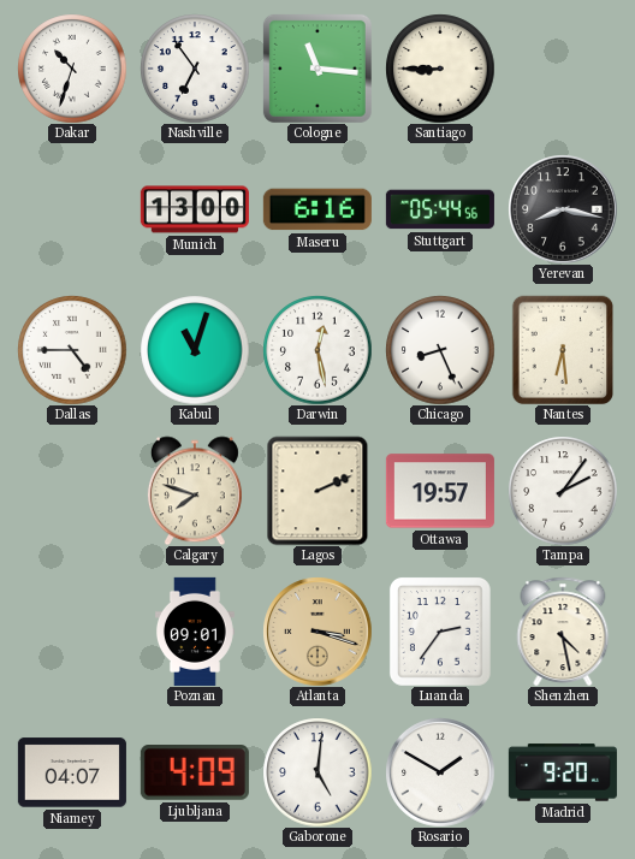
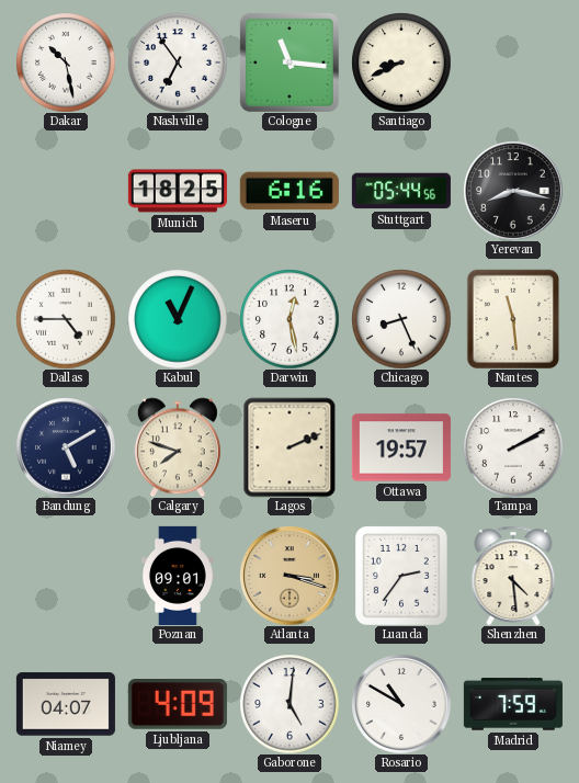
Dakar: 10:33 -> 10:28 (66, 63)
Santiago: 8:45 -> 8:41 (401, 63)
Munich: 13:00 -> 18:25 (178, 191)
Kabul: 11:03 -> 11:04 (178, 319)
Nantes: 6:29 -> 11:29 (513, 319)
Bandung: none -> 5:10 (66, 447)
Tampa: 2:06 -> 2:10 (513, 447)
Shenzhen: 4:28 -> 4:29 (513, 576)
Rosario: 1:50 -> 10:50 (401, 704)
Madrid: 9:20 -> 7:59 (513, 704)
